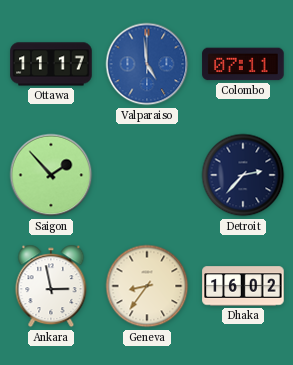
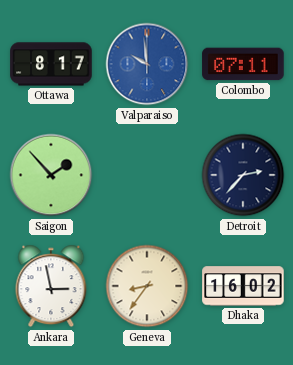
Ottawa: 11:17 -> 8:17 (51, 64)
Valparaiso: 4:59 -> 9:59 (147, 64)
